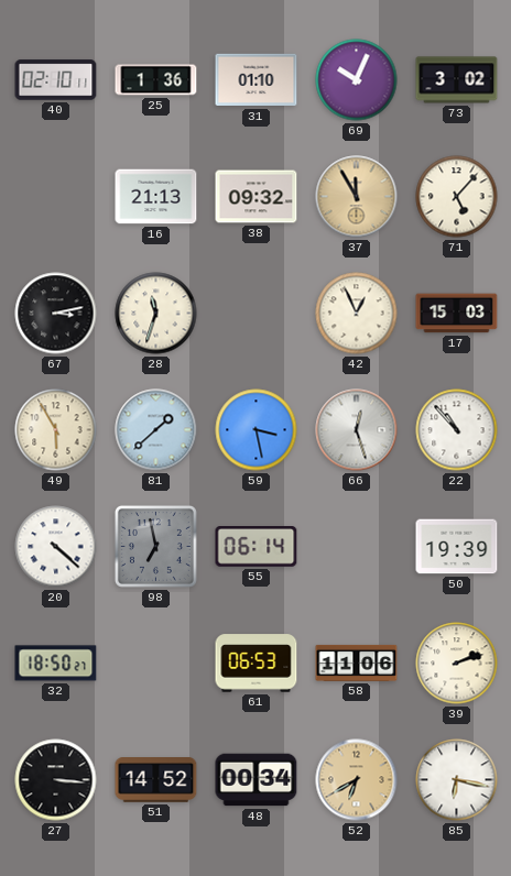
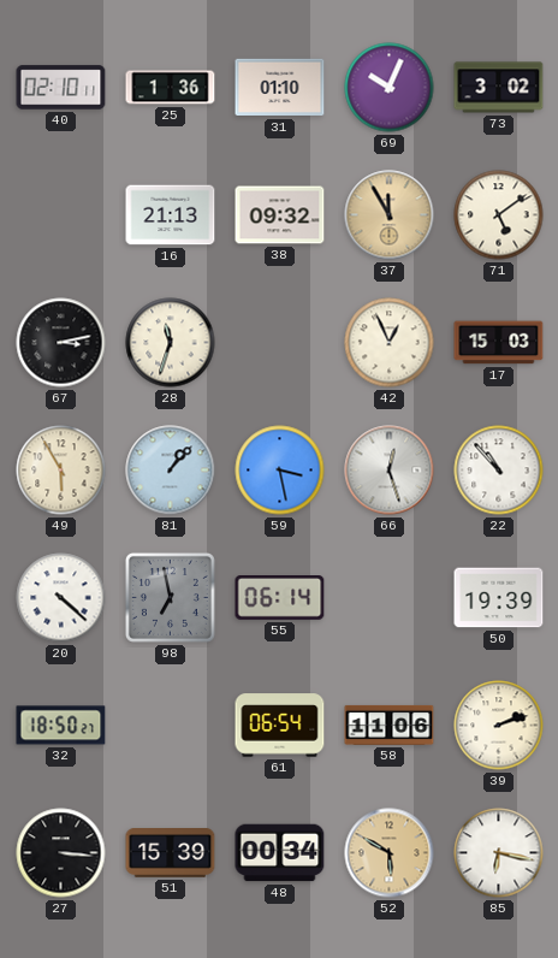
71: 5:07 -> 5:09 (499, 215)
81: 1:38 -> 1:07 (171, 471)
61: 06:53 -> 06:54 (280, 726)
51: 14:52 -> 15:39 (171, 853)
52: 6:40 -> 5:50 (390, 853)
